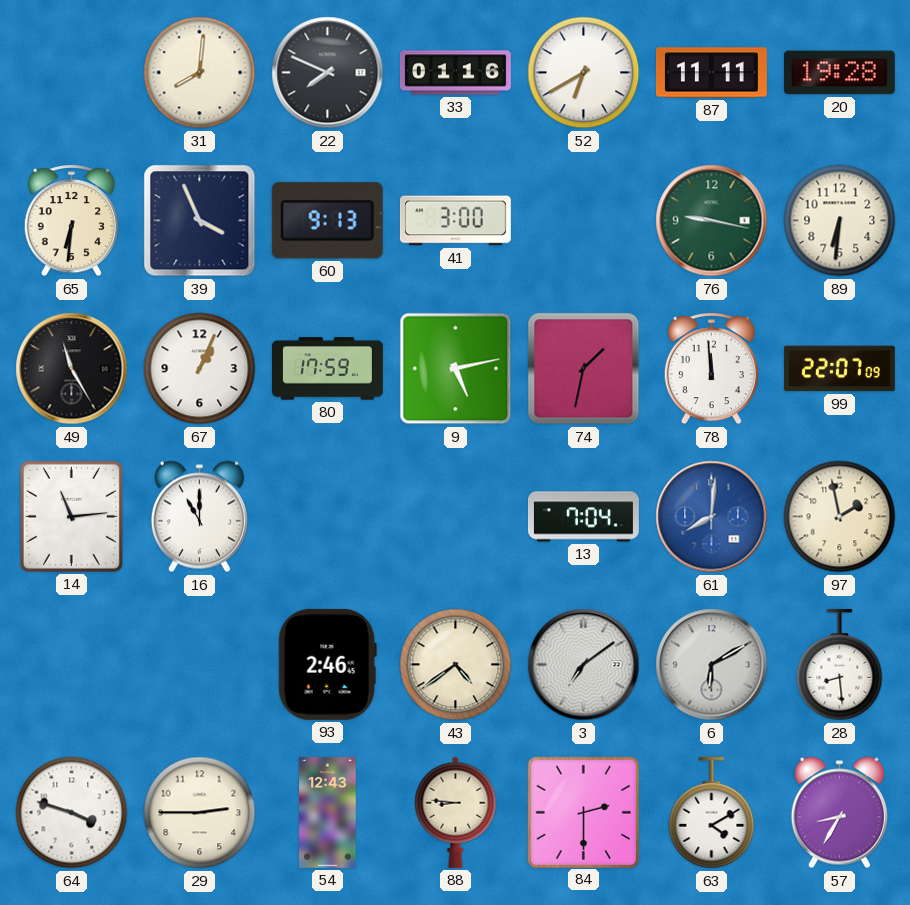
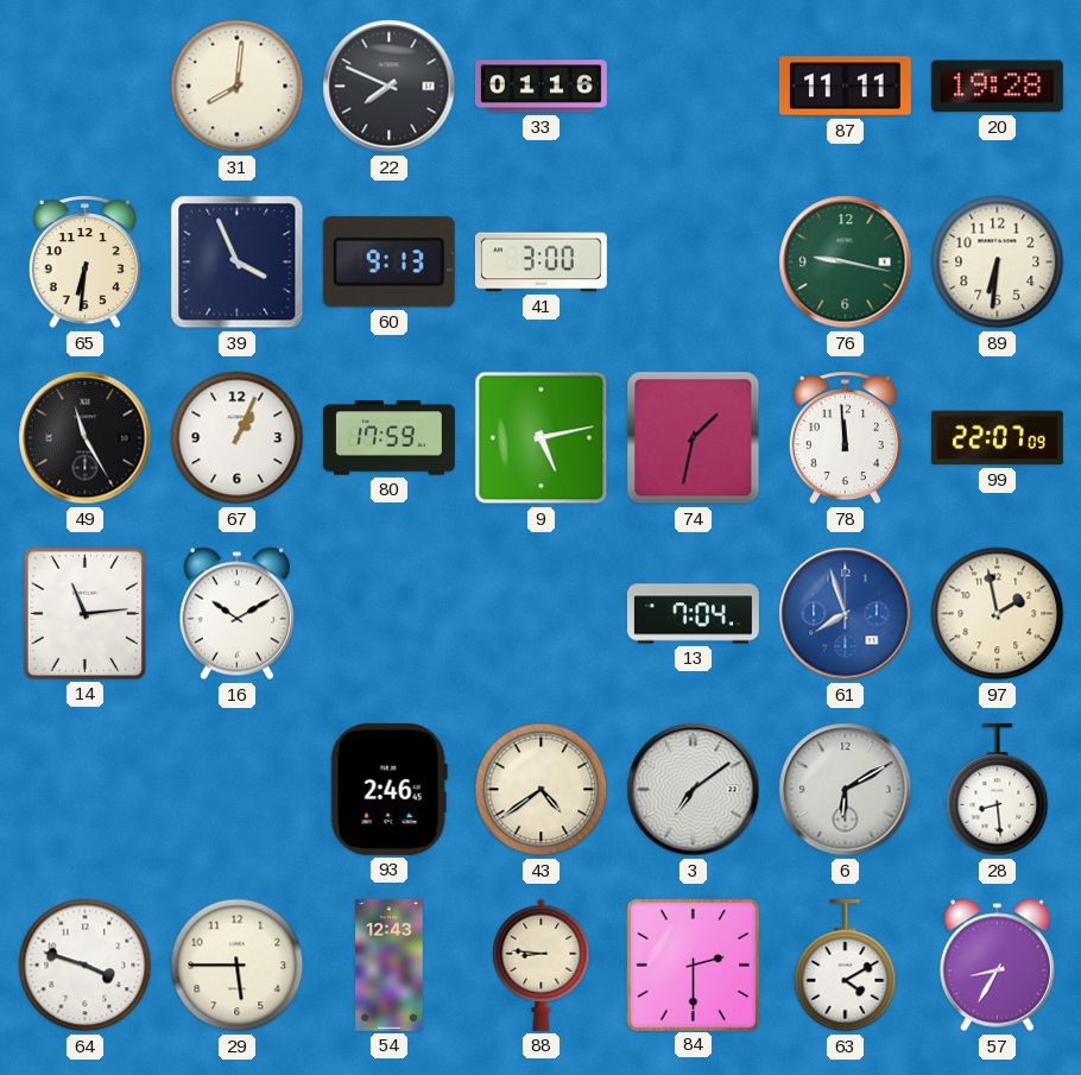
52: 6:40 -> none (584, 73)
16: 11:00 -> 10:10 (236, 614)
61: 8:01 -> 7:57 (846, 614)
29: 2:45 -> 5:45 (238, 966)
